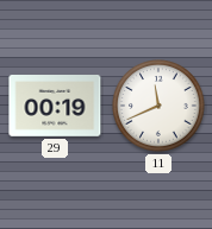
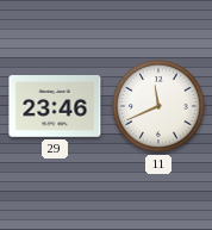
29: 00:19 -> 23:46 (55, 107)
